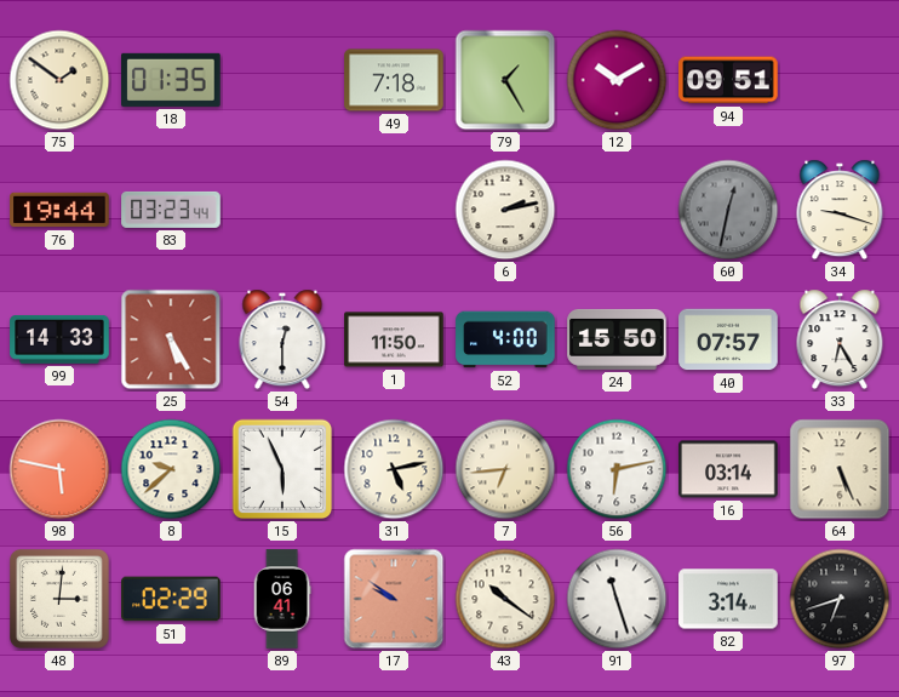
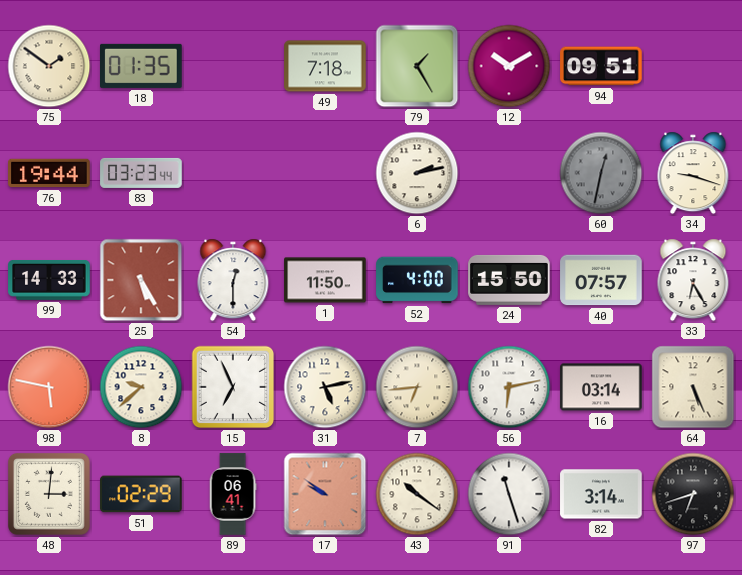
15: 5:56 -> 6:56 (233, 387)
